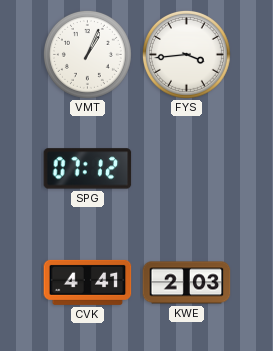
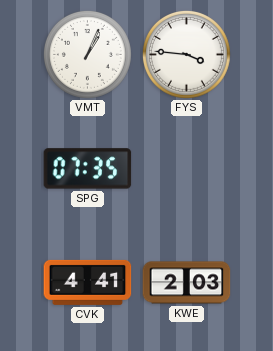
FYS: 3:44 -> 3:46 (186, 54)
SPG: 07:12 -> 07:35 (88, 169)
